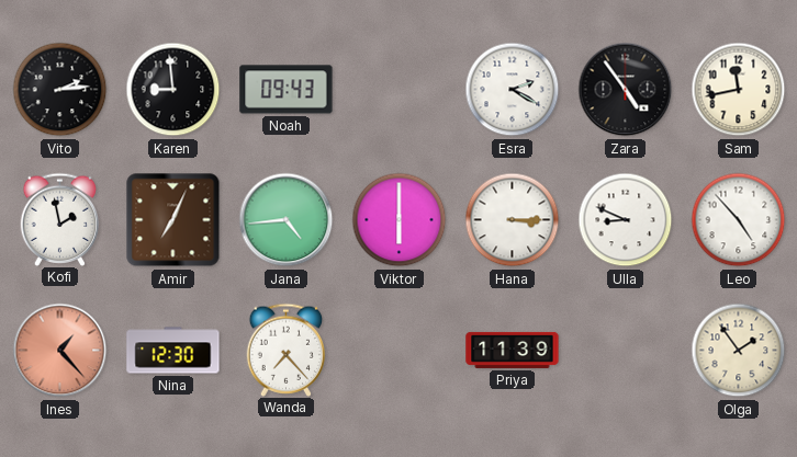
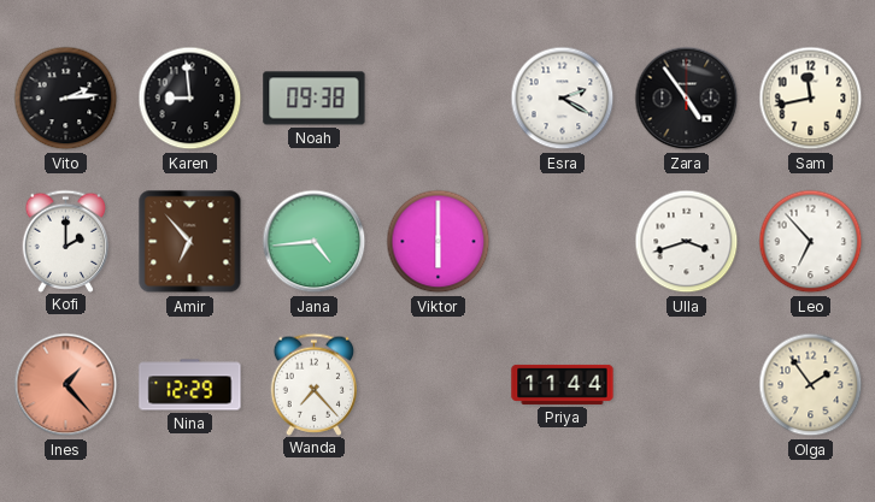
Noah: 09:43 -> 09:38 (315, 99)
Kofi: 1:58 -> 2:00 (66, 241)
Amir: 7:04 -> 6:53 (190, 242)
Hana: 3:15 -> none (513, 220)
Ulla: 8:49 -> 3:42 (687, 242)
Leo: 4:53 -> 6:53 (811, 242)
Nina: 12:30 -> 12:29 (190, 385)
Priya: 11:39 -> 11:44 (563, 384)
